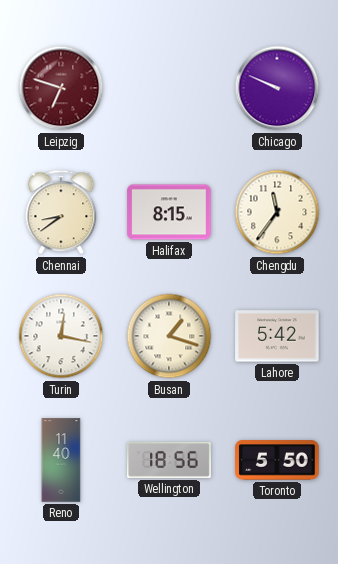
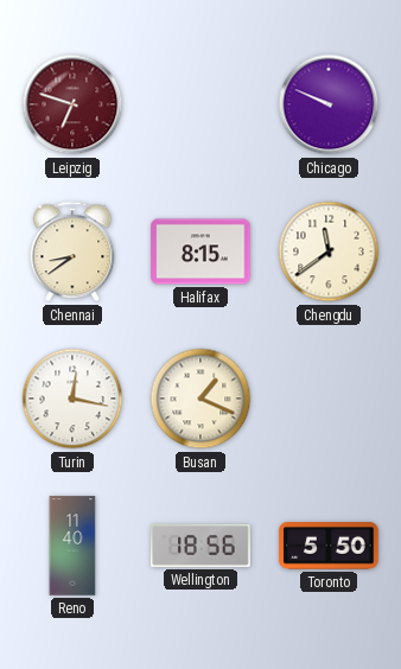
Chengdu: 11:36 -> 11:39 (329, 251)
Busan: 1:18 -> 1:19 (200, 399)
Lahore: 5:42 -> none (277, 336)
